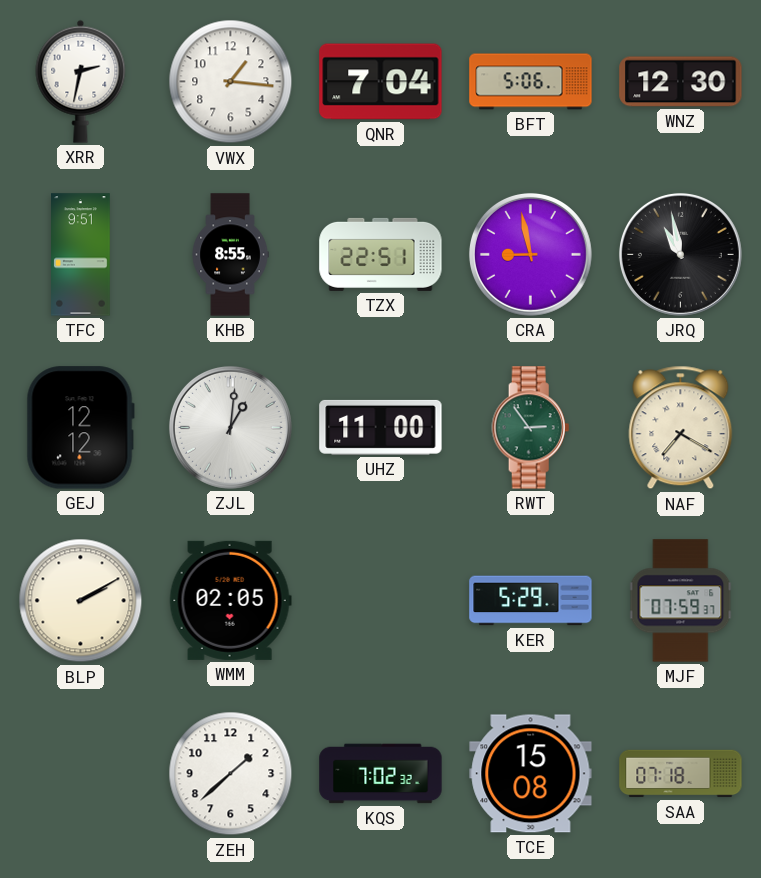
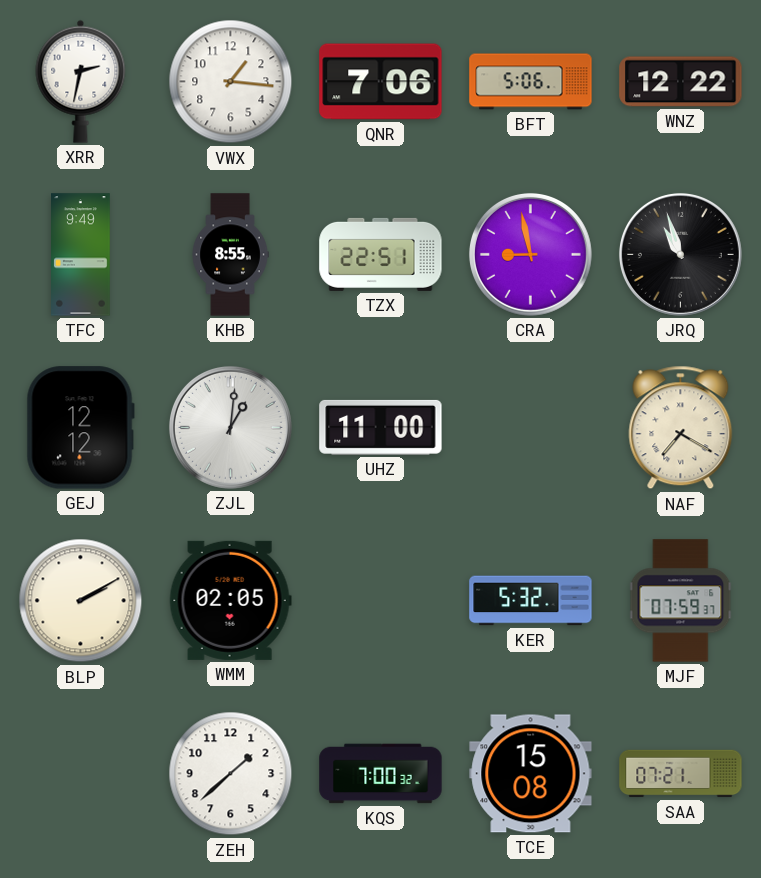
QNR: 7:04 -> 7:06 (381, 82)
WNZ: 12:30 -> 12:22 (681, 82)
TFC: 9:51 -> 9:49 (81, 255)
JRQ: 10:58 -> 10:57 (680, 254)
RWT: 2:54 -> none (531, 428)
KER: 5:29 -> 5:32 (531, 601)
KQS: 7:02 -> 7:00 (381, 774)
SAA: 07:18 -> 07:21 (681, 774)
